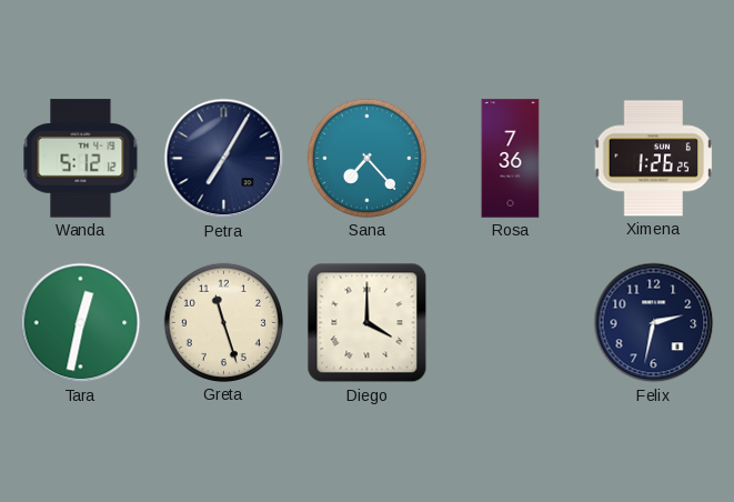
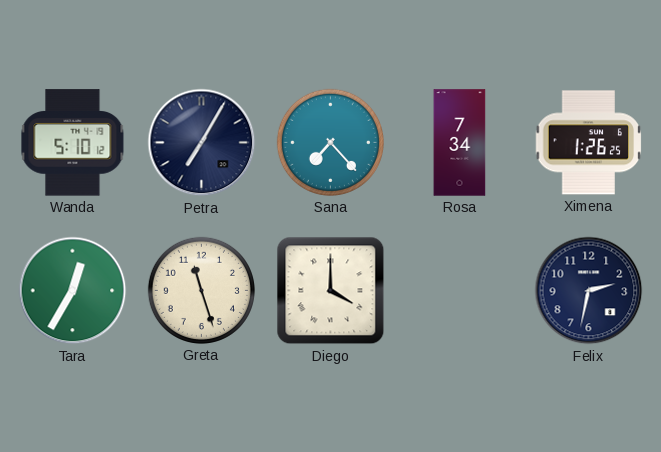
Wanda: 5:12 -> 5:10 (73, 143)
Rosa: 7:36 -> 7:34 (460, 143)
Tara: 12:32 -> 12:35 (73, 291)
